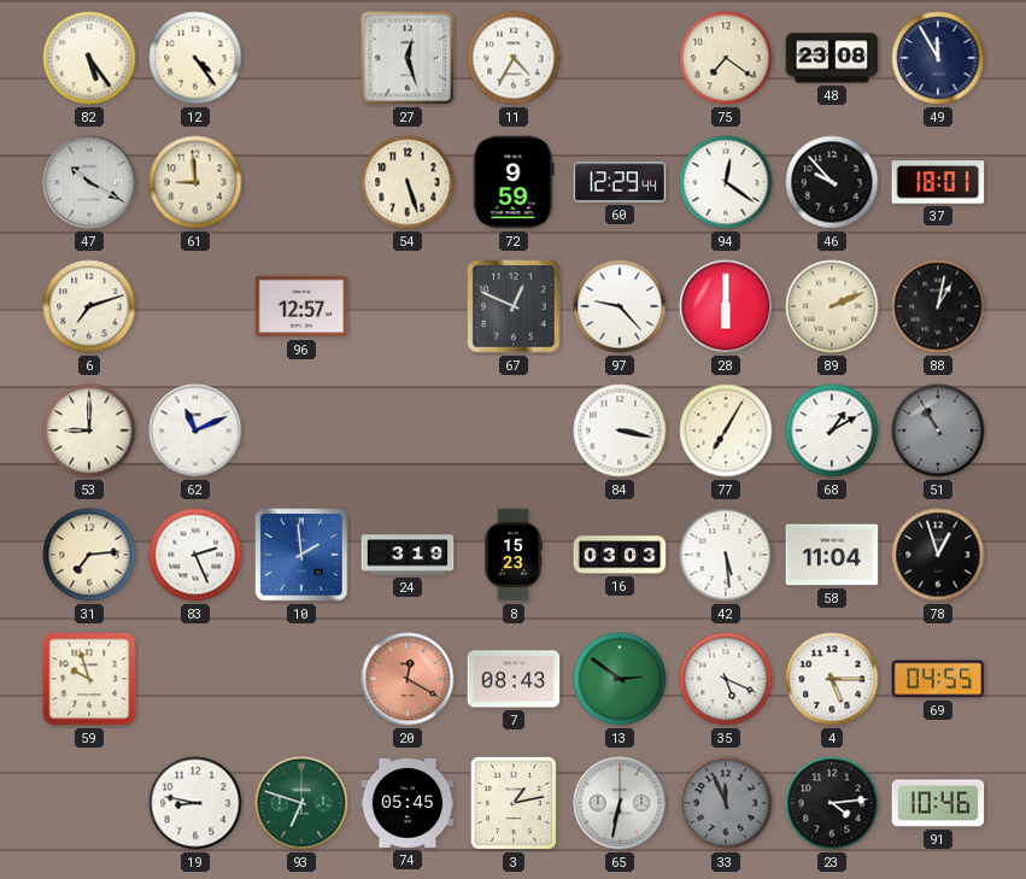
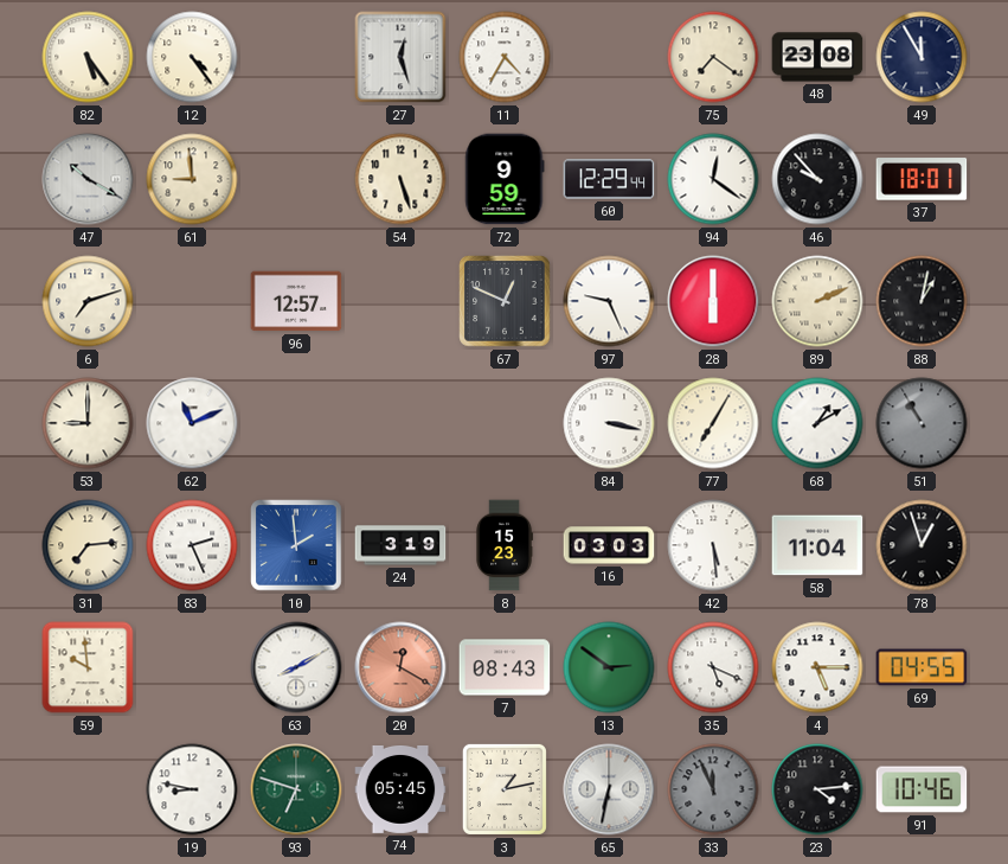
97: 9:23 -> 9:26 (609, 301)
59: 9:57 -> 9:59 (88, 667)
63: none -> 8:10 (296, 667)
